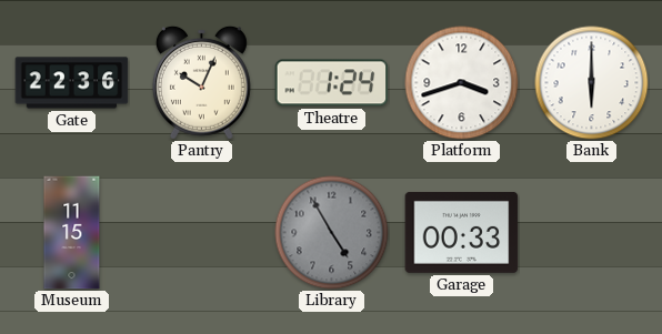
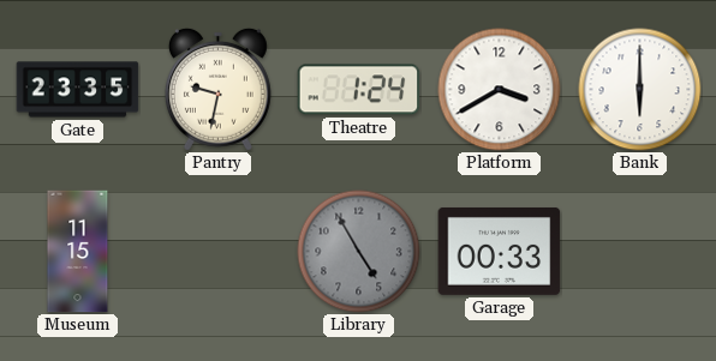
Gate: 22:36 -> 23:35 (78, 90)
Pantry: 10:04 -> 9:32 (217, 89)
Platform: 3:42 -> 3:40 (500, 90)
